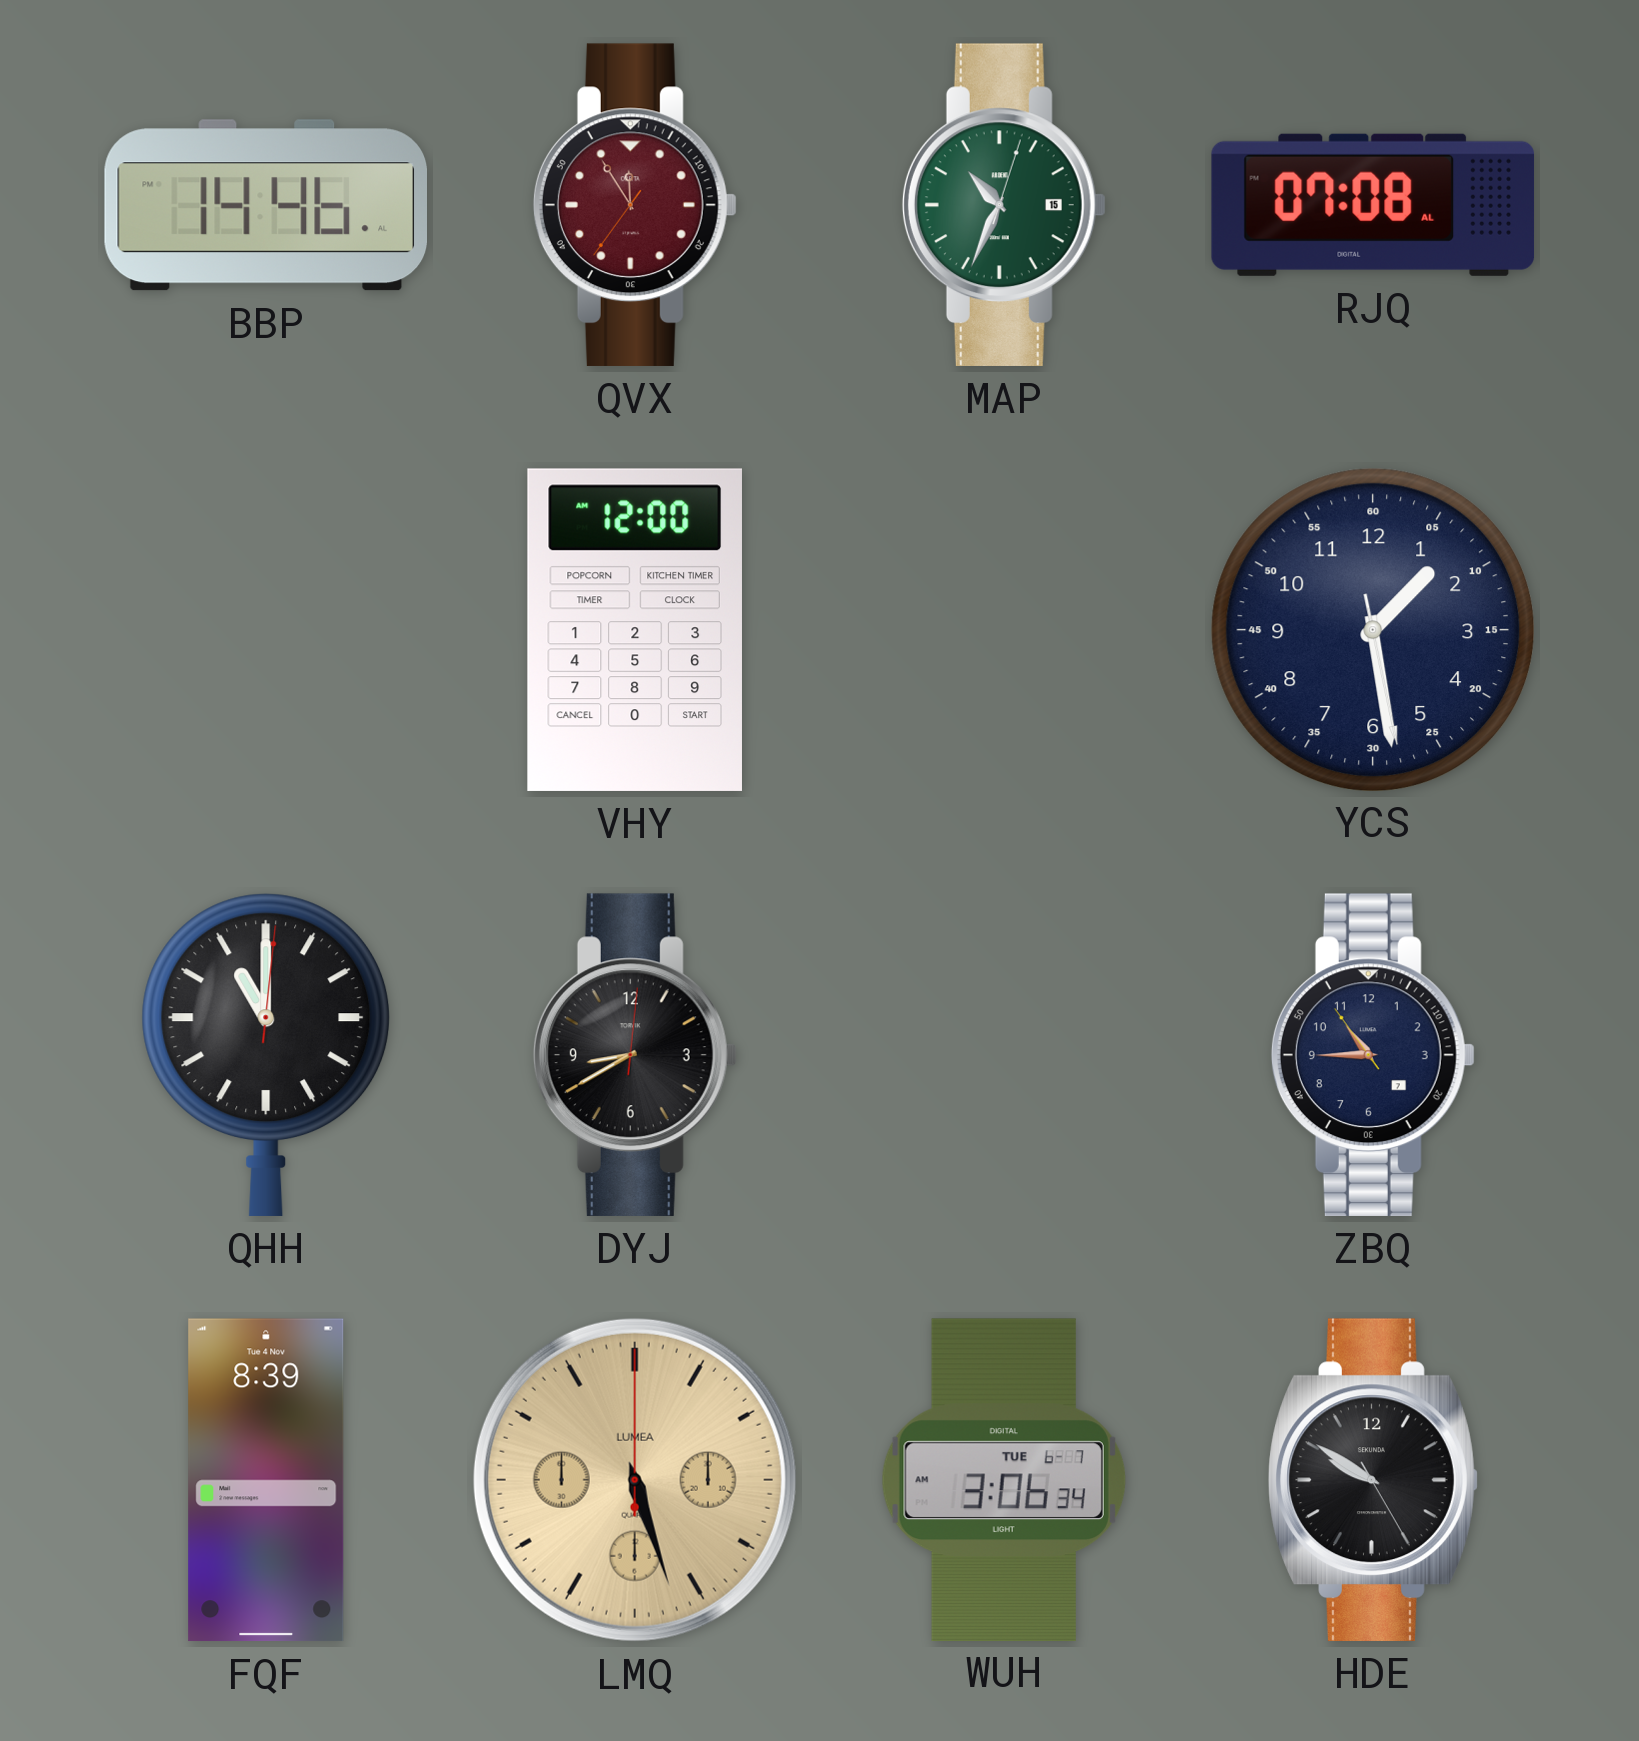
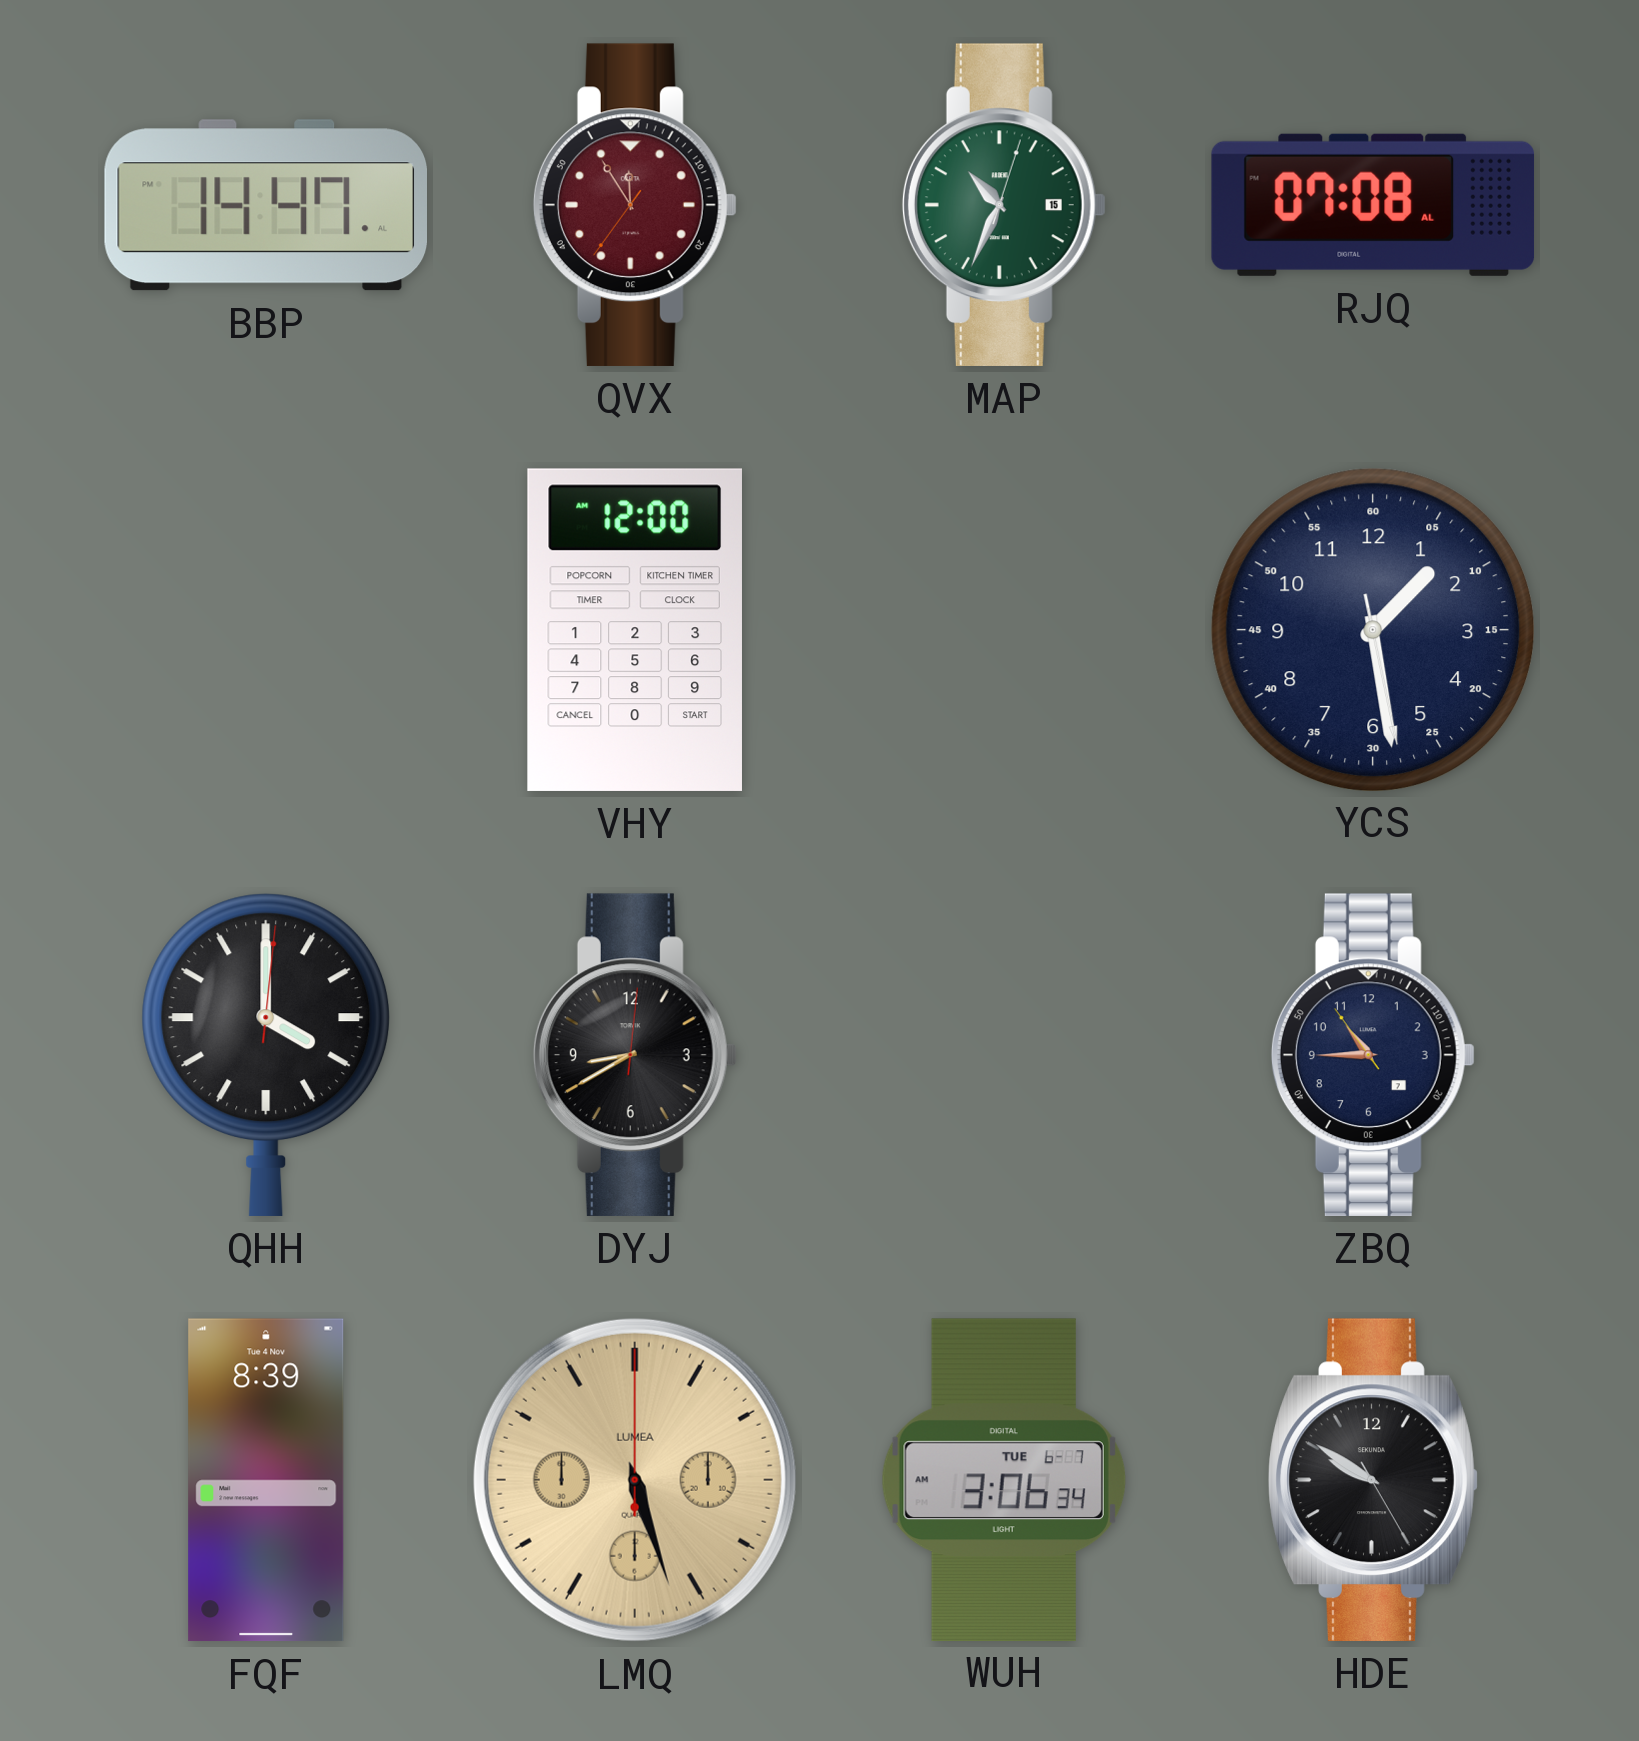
BBP: 14:46 -> 14:47 (265, 205)
QHH: 11:00 -> 4:00 (266, 1055)
